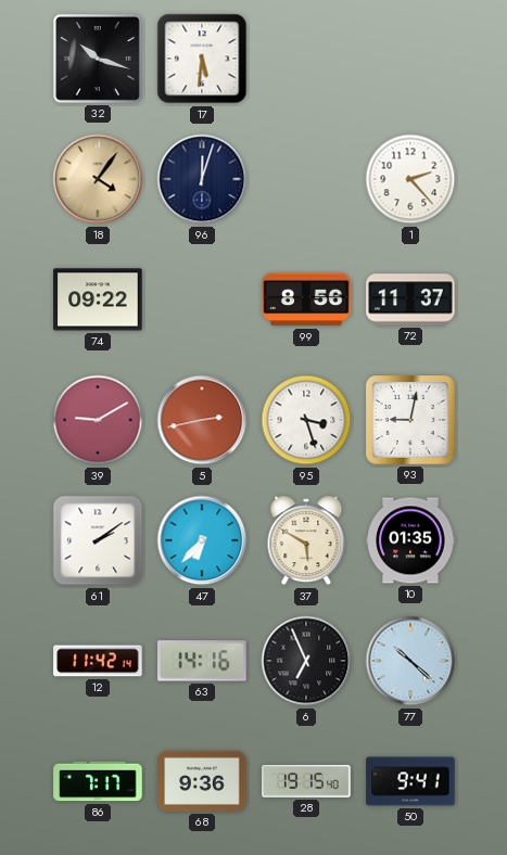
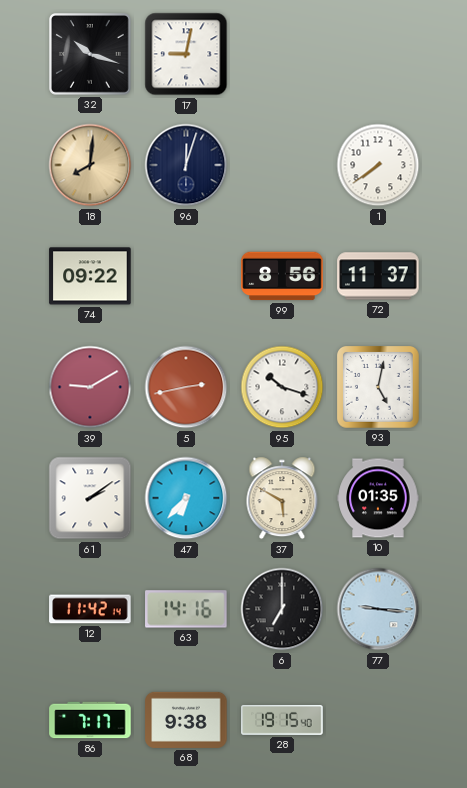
17: 5:31 -> 9:02 (186, 54)
18: 4:06 -> 8:01 (90, 165)
1: 2:23 -> 7:39 (378, 165)
95: 3:27 -> 10:18 (282, 387)
93: 9:02 -> 5:02 (379, 388)
6: 6:56 -> 7:00 (282, 609)
77: 10:22 -> 9:16 (378, 609)
68: 9:36 -> 9:38 (186, 720)
50: 9:41 -> none (410, 781)
